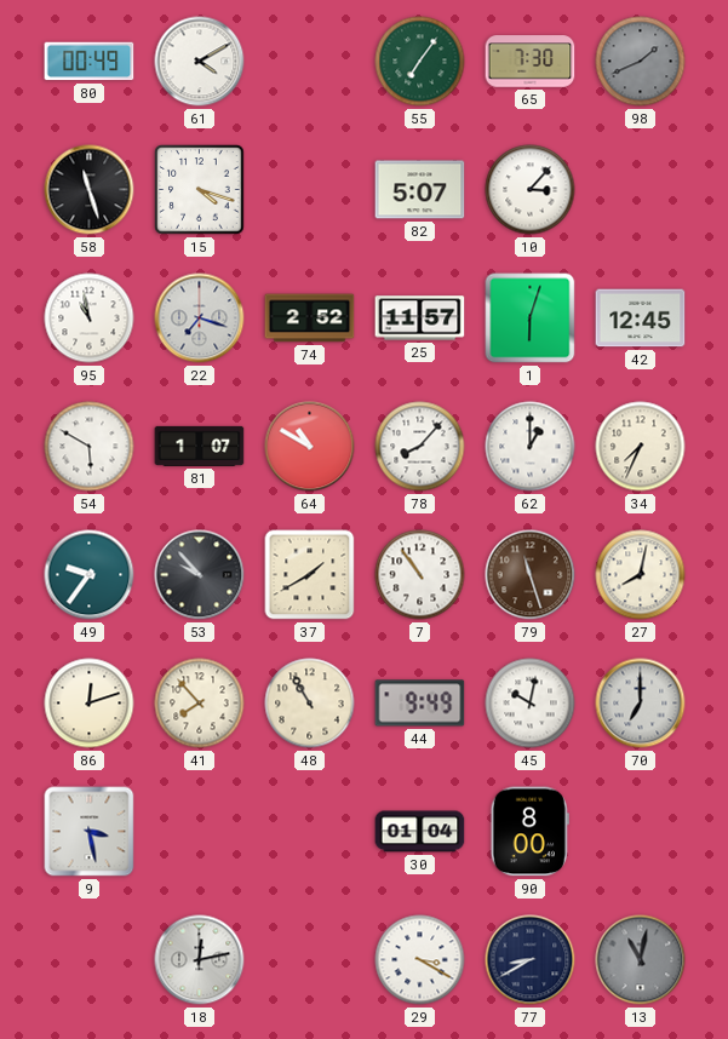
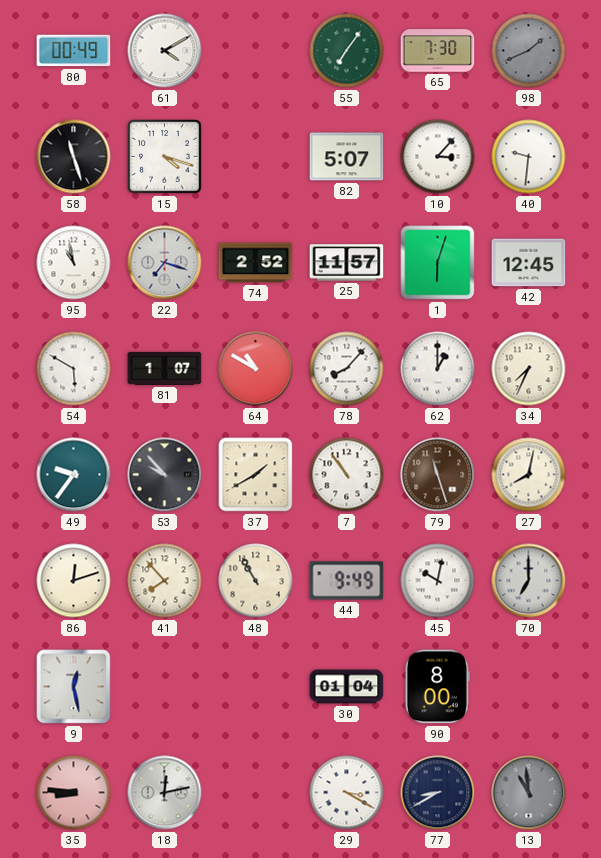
40: none -> 9:31 (529, 157)
9: 3:28 -> 12:28 (74, 687)
35: none -> 8:46 (74, 793)
13: 11:02 -> 10:59 (529, 793)
